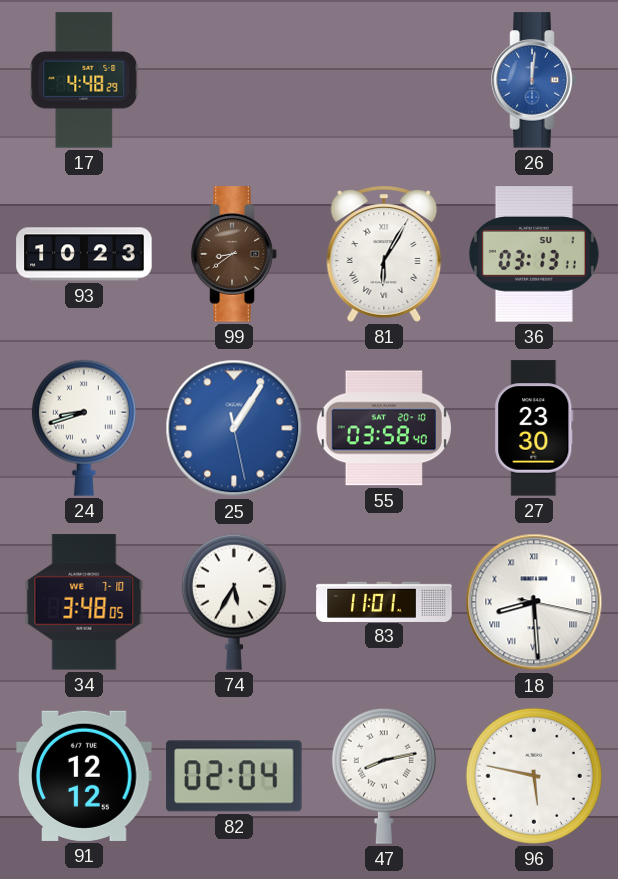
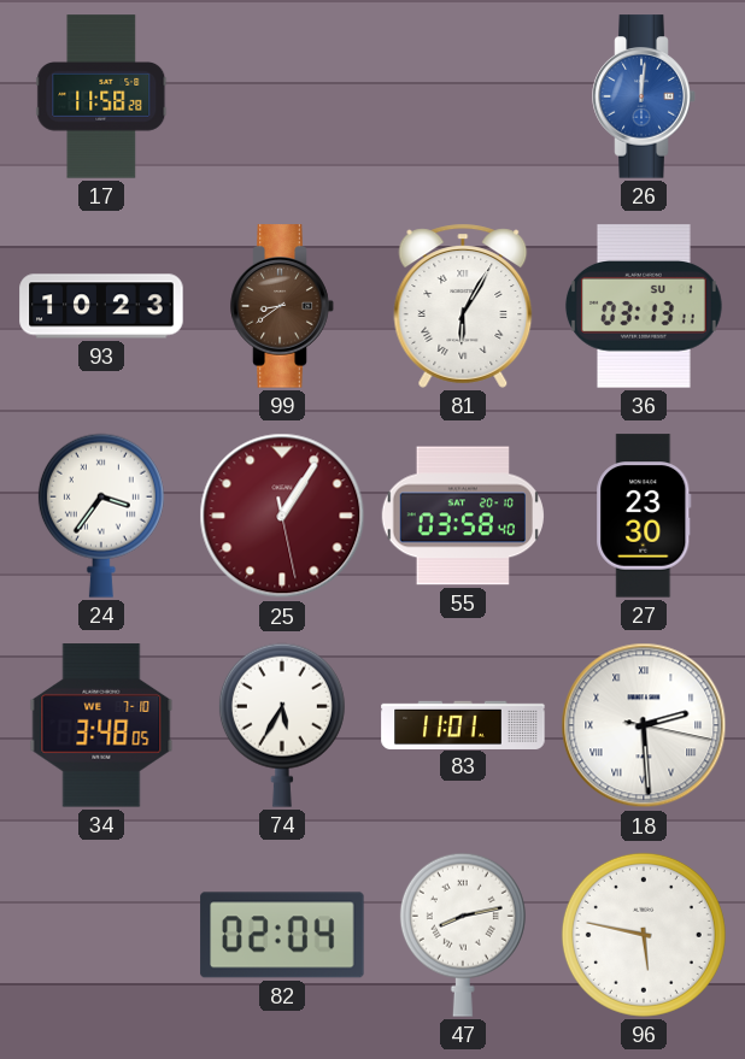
17: 4:48 -> 11:58 (101, 96)
24: 8:42 -> 3:36 (101, 516)
25 dial: blue -> burgundy (282, 516)
18: 8:29 -> 2:29 (644, 725)
91: 12:12 -> none (84, 776)
